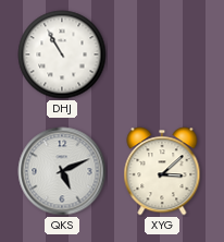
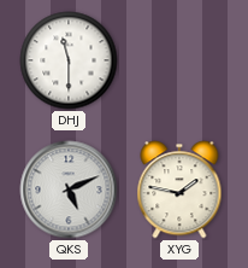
DHJ: 10:55 -> 11:30 (69, 60)
XYG: 3:08 -> 1:47 (179, 190)
